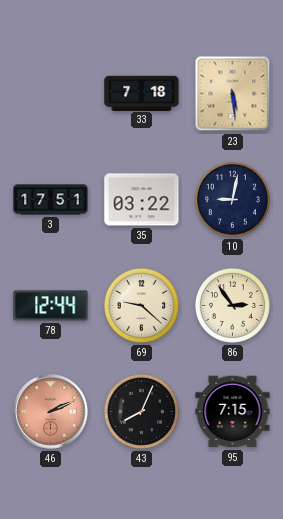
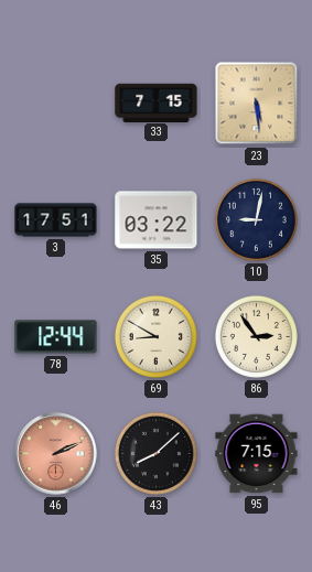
33: 7:18 -> 7:15 (157, 102)
69: 9:22 -> 8:50 (155, 336)
43: 8:04 -> 8:08 (155, 453)
